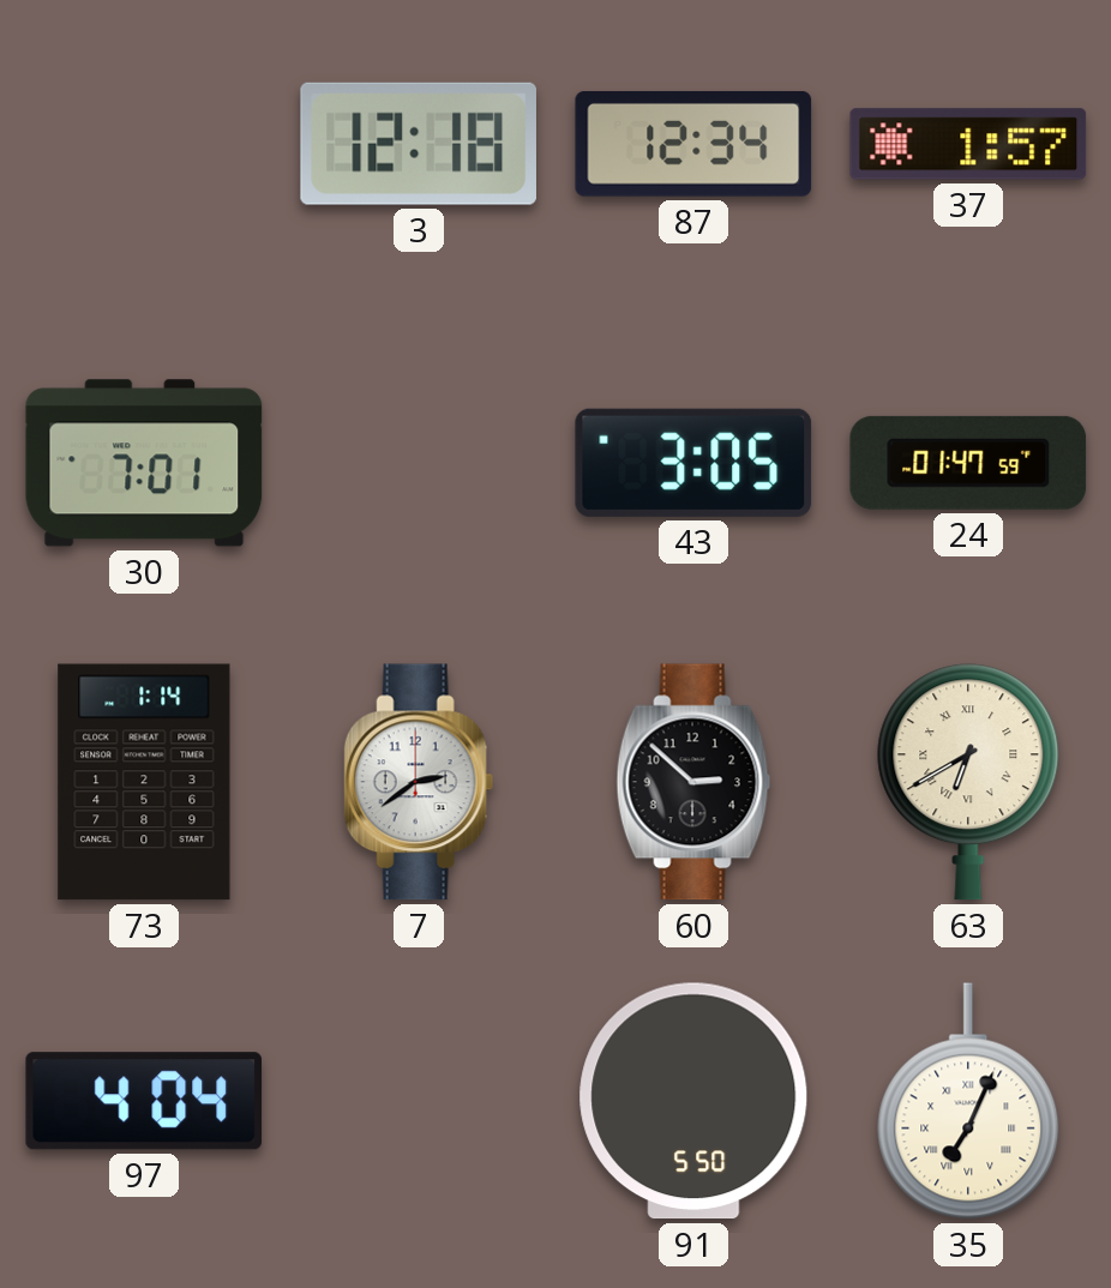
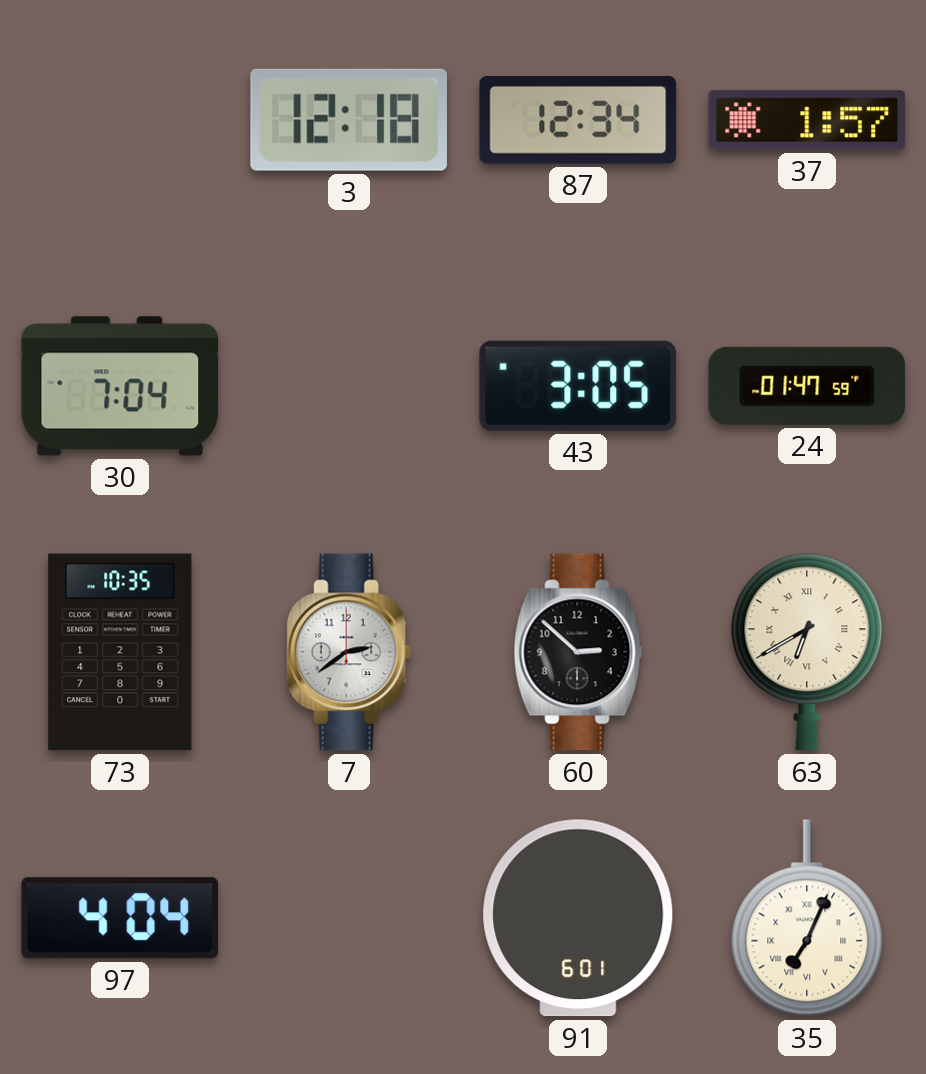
30: 7:01 -> 7:04 (120, 386)
73: 1:14 -> 10:35 (120, 652)
91: 5:50 -> 6:01 (578, 918)
